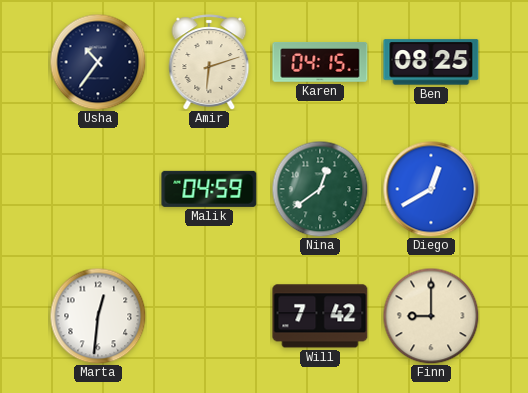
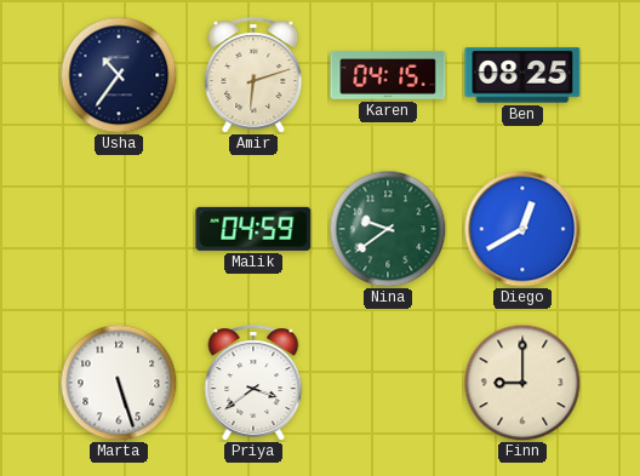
Nina: 12:39 -> 9:39 (388, 229)
Marta: 12:31 -> 5:27 (119, 383)
Priya: none -> 3:39 (253, 383)
Will: 7:42 -> none (320, 316)
